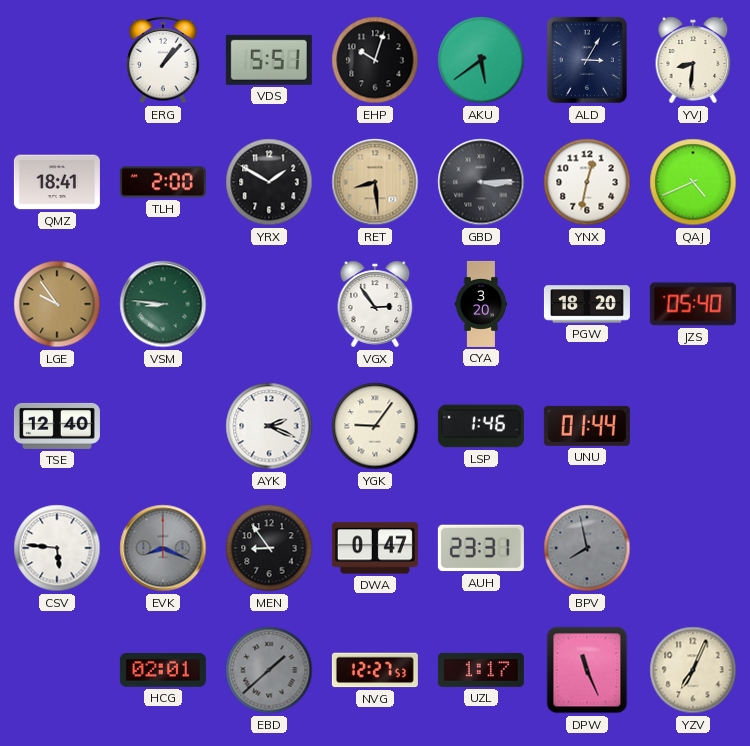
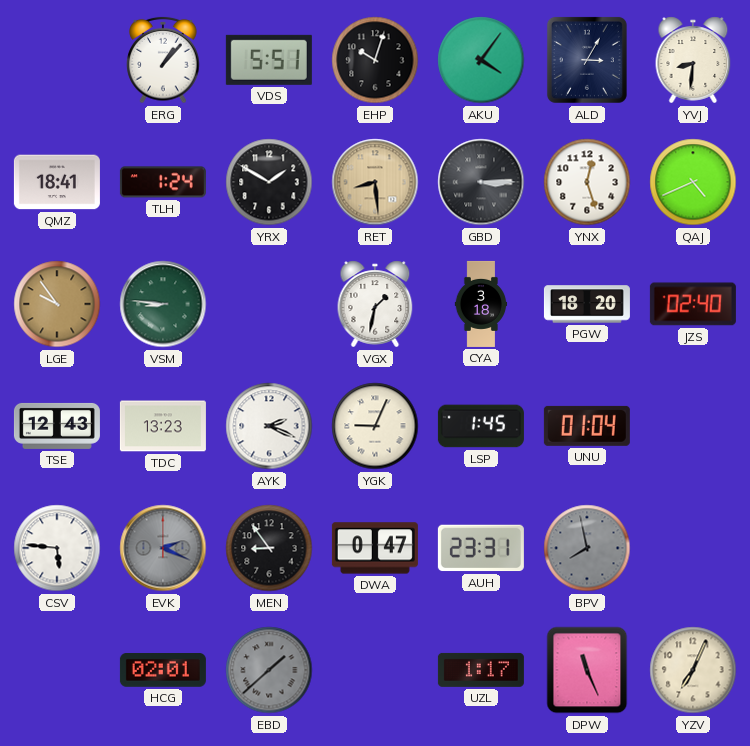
AKU: 5:39 -> 4:06 (481, 60)
TLH: 2:00 -> 1:24 (163, 182)
YNX: 12:32 -> 12:27 (587, 182)
VGX: 2:54 -> 1:32 (375, 304)
CYA: 3:20 -> 3:18 (481, 304)
JZS: 05:40 -> 02:40 (693, 304)
TSE: 12:40 -> 12:43 (57, 426)
TDC: none -> 13:23 (163, 426)
YGK: 9:06 -> 9:04 (375, 426)
LSP: 1:46 -> 1:45 (481, 426)
UNU: 01:44 -> 01:04 (587, 426)
EVK: 8:19 -> 2:19 (163, 548)
NVG: 12:27 -> none (375, 670)
